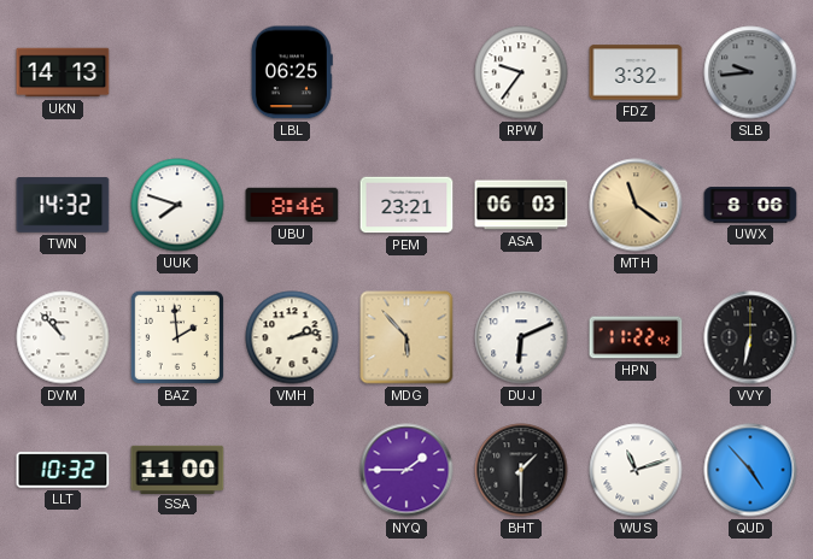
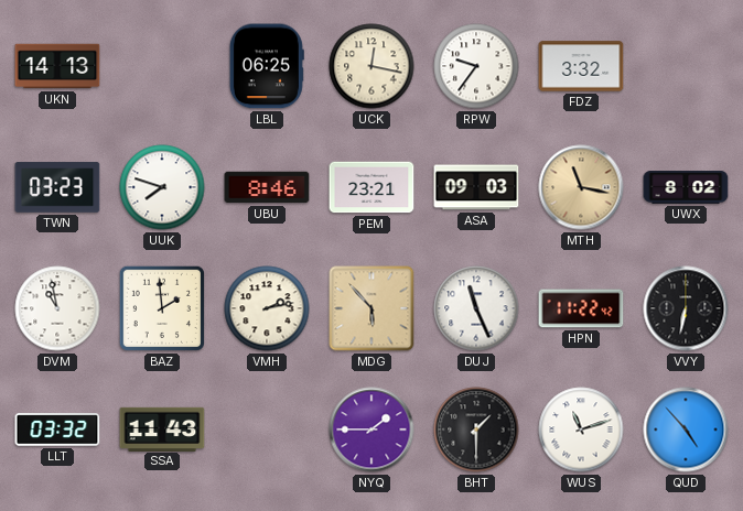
UCK: none -> 12:17 (371, 66)
SLB: 9:44 -> none (750, 72)
TWN: 14:32 -> 03:23 (57, 187)
ASA: 06:03 -> 09:03 (476, 187)
MTH: 11:21 -> 11:17 (581, 187)
UWX: 8:06 -> 8:02 (686, 187)
DVM: 10:53 -> 10:58 (57, 308)
DUJ: 6:11 -> 11:26 (476, 308)
LLT: 10:32 -> 03:32 (57, 430)
SSA: 11:00 -> 11:43 (162, 428)
